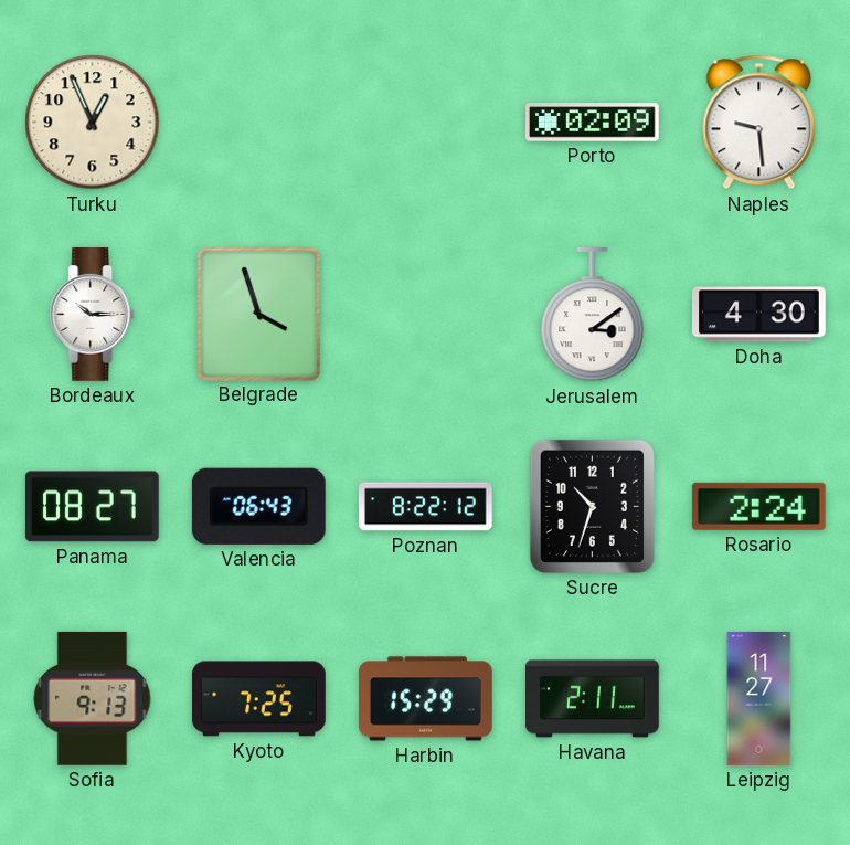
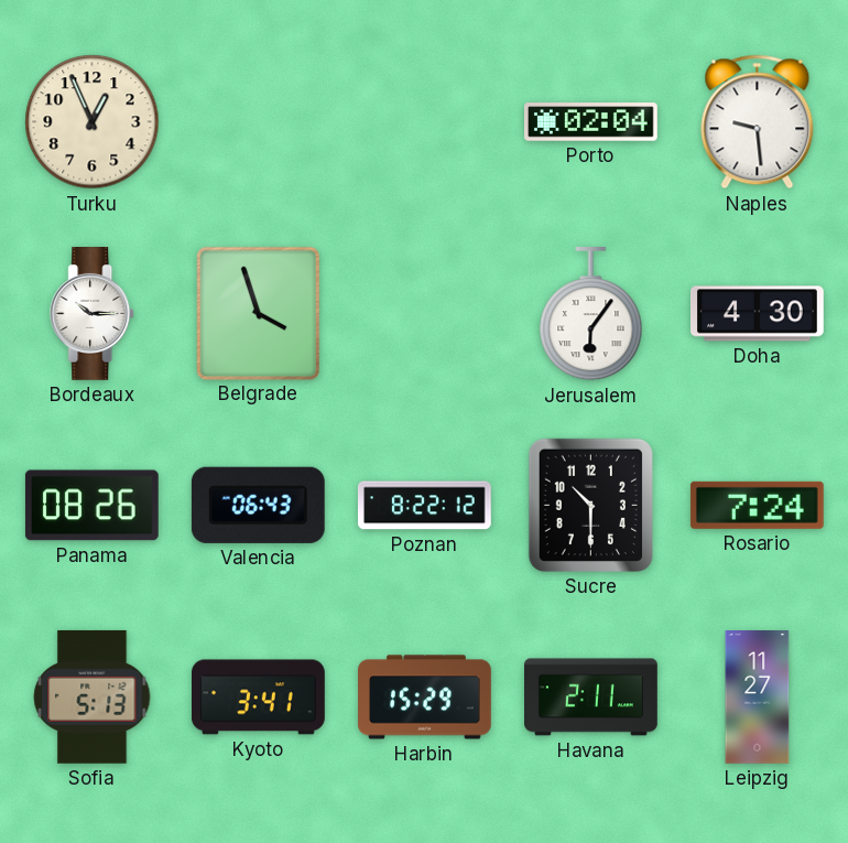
Porto: 02:09 -> 02:04 (591, 122)
Jerusalem: 3:09 -> 6:06 (591, 314)
Panama: 08:27 -> 08:26 (91, 506)
Sucre: 10:33 -> 10:30 (590, 505)
Rosario: 2:24 -> 7:24 (757, 505)
Sofia: 9:13 -> 5:13 (93, 696)
Kyoto: 7:25 -> 3:41 (259, 698)
